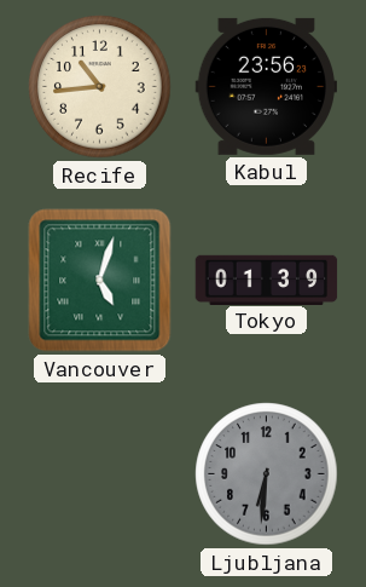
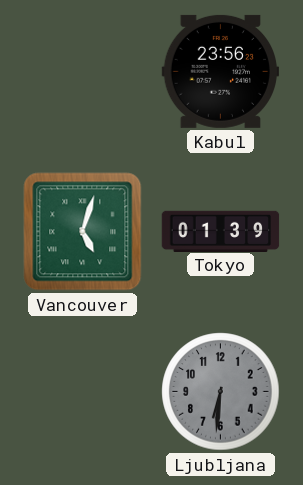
Recife: 10:44 -> none (100, 87)
